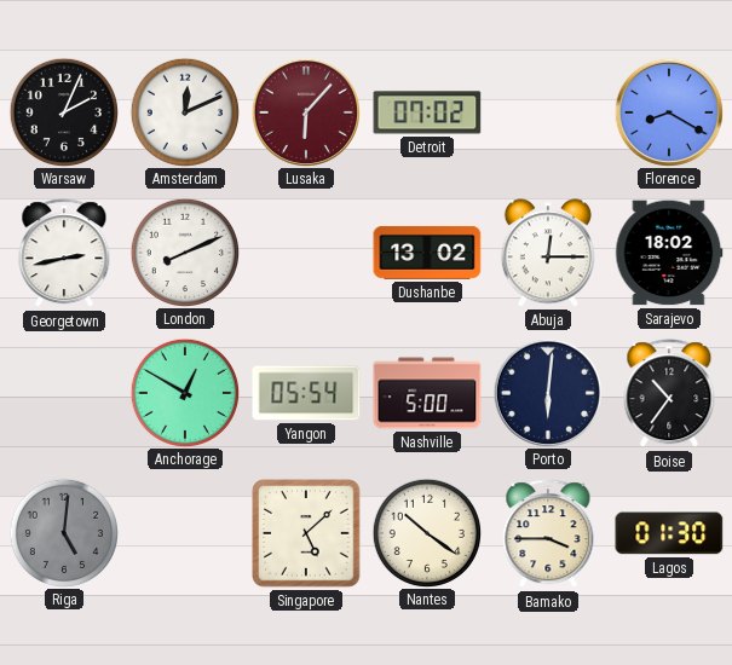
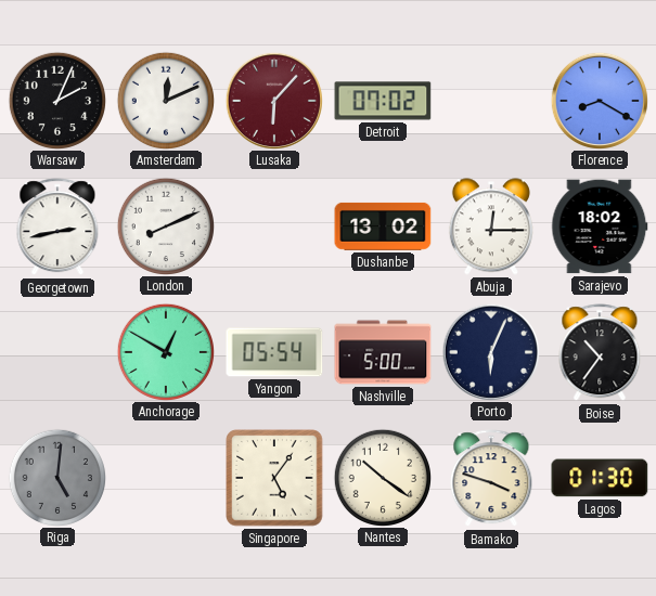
Porto: 6:01 -> 6:04 (490, 351)
Singapore: 5:08 -> 5:06 (274, 478)
Bamako: 3:45 -> 3:48 (491, 479)
